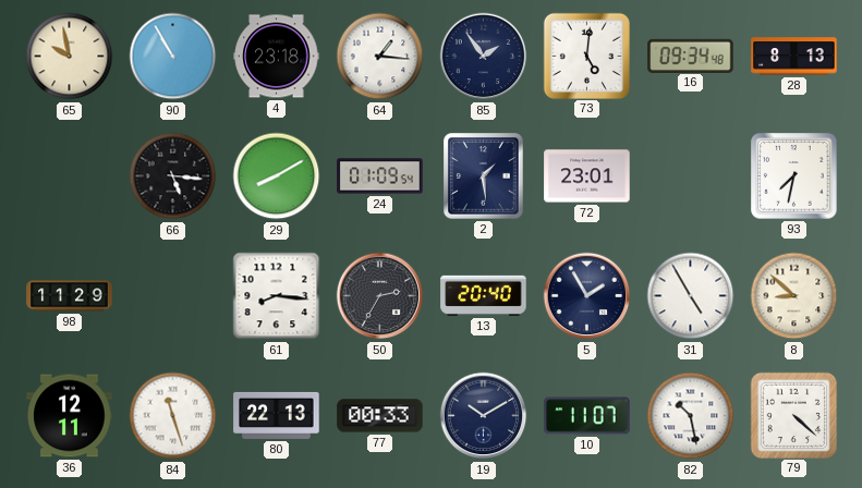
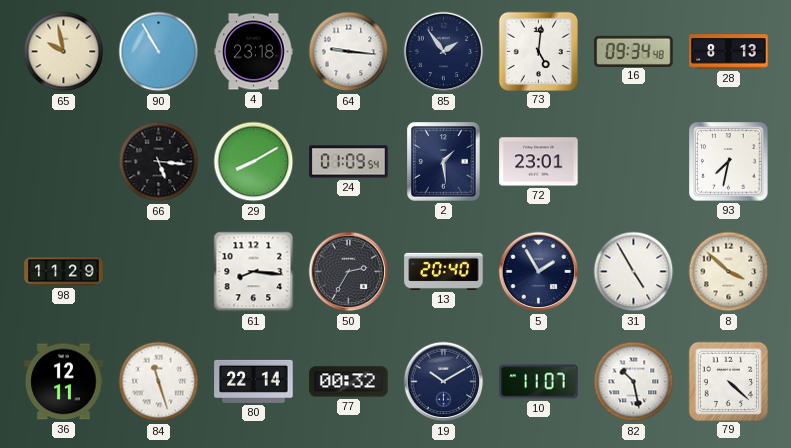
64: 1:16 -> 9:16 (349, 52)
8: 8:52 -> 3:52 (729, 272)
80: 22:13 -> 22:14 (254, 381)
77: 00:33 -> 00:32 (349, 382)
